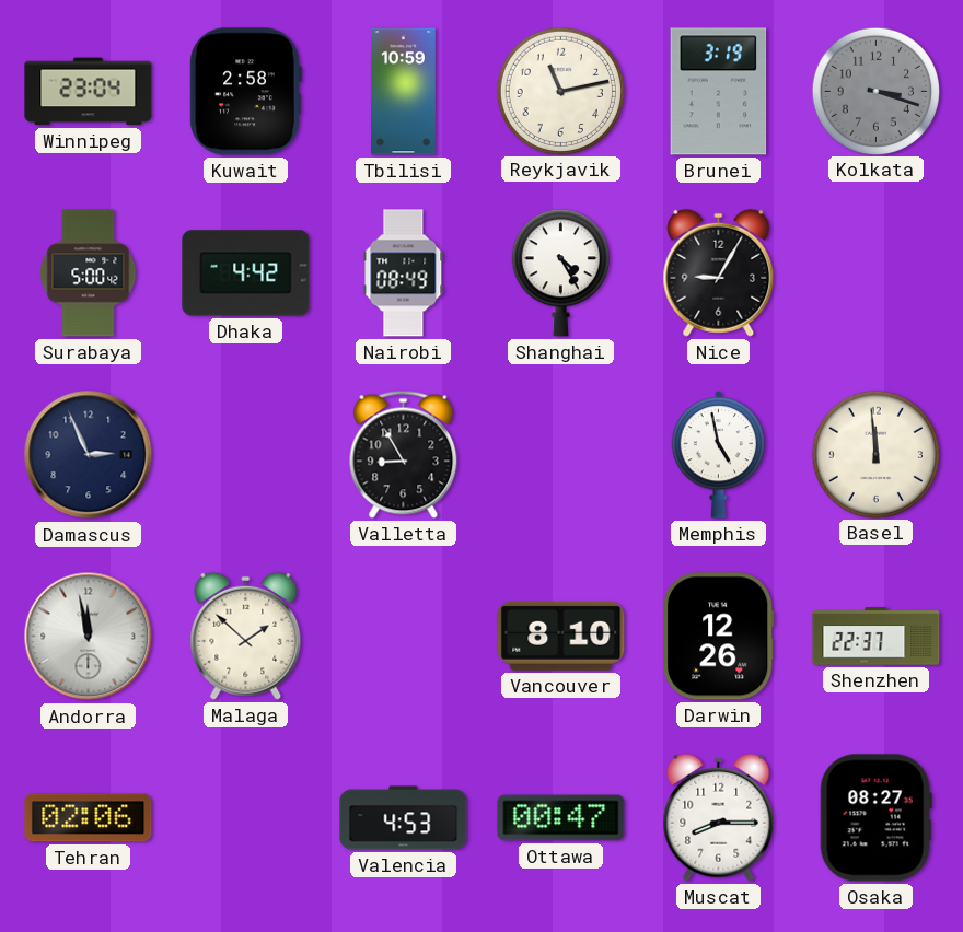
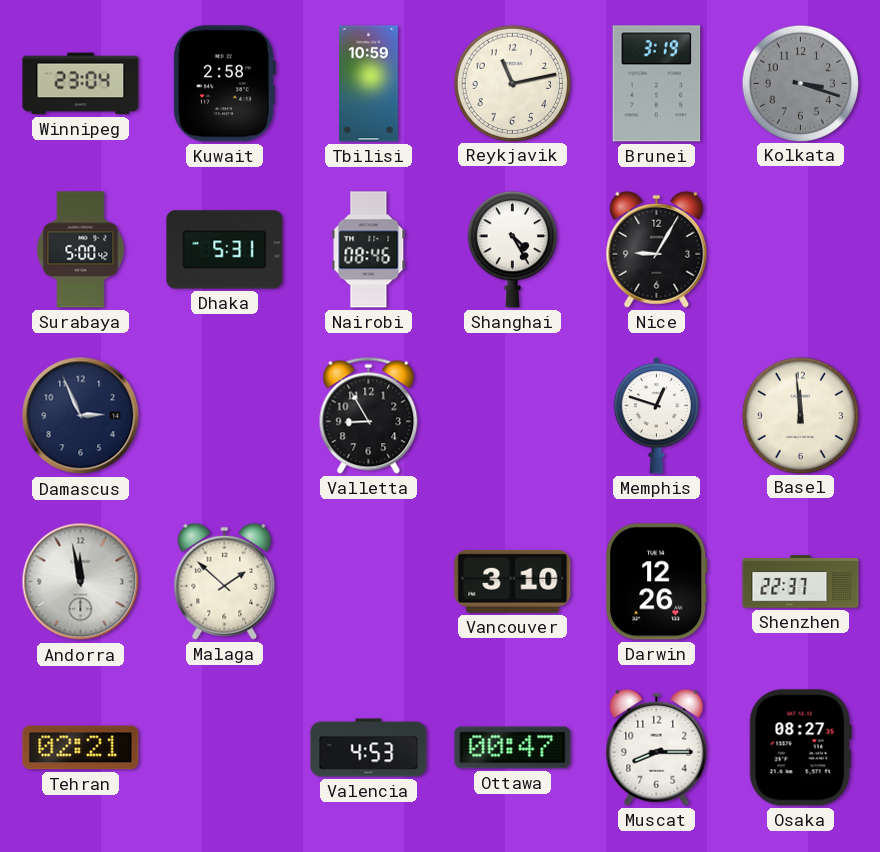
Dhaka: 4:42 -> 5:31 (225, 250)
Nairobi: 08:49 -> 08:46 (369, 250)
Memphis: 4:58 -> 12:48 (657, 416)
Vancouver: 8:10 -> 3:10 (513, 581)
Tehran: 02:06 -> 02:21 (81, 748)
